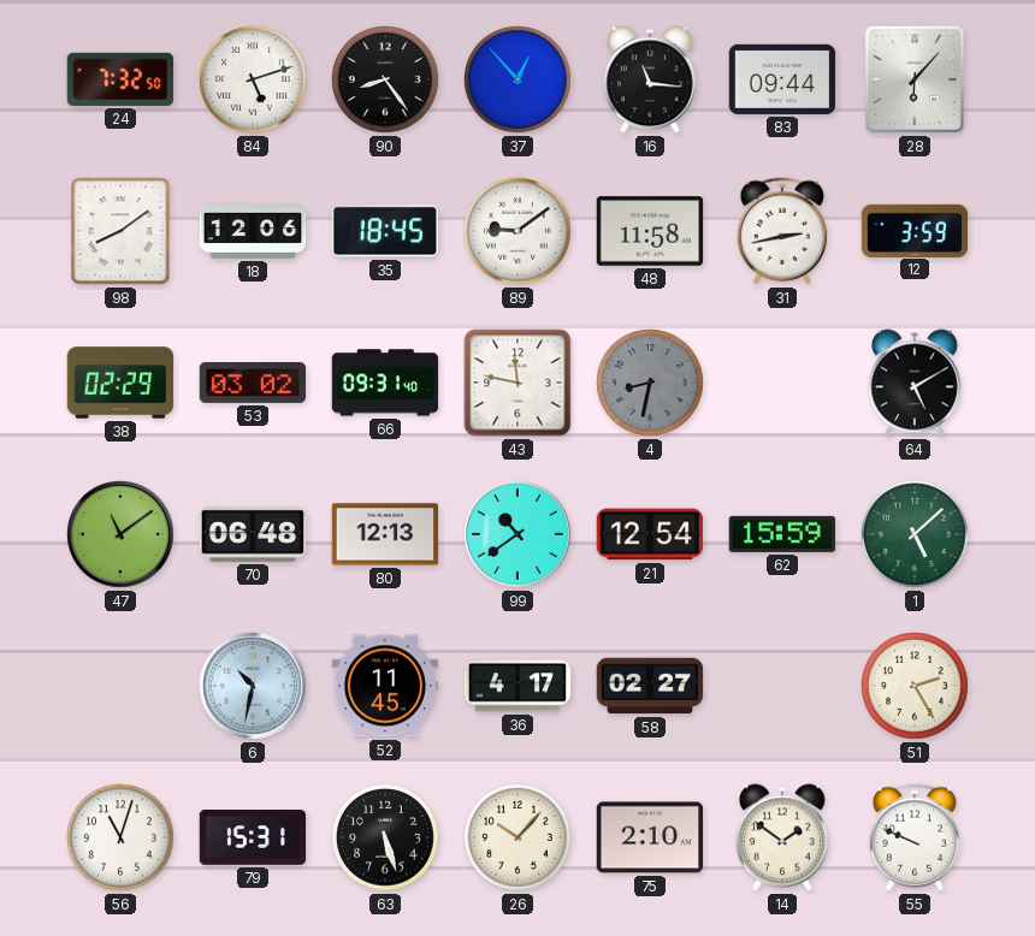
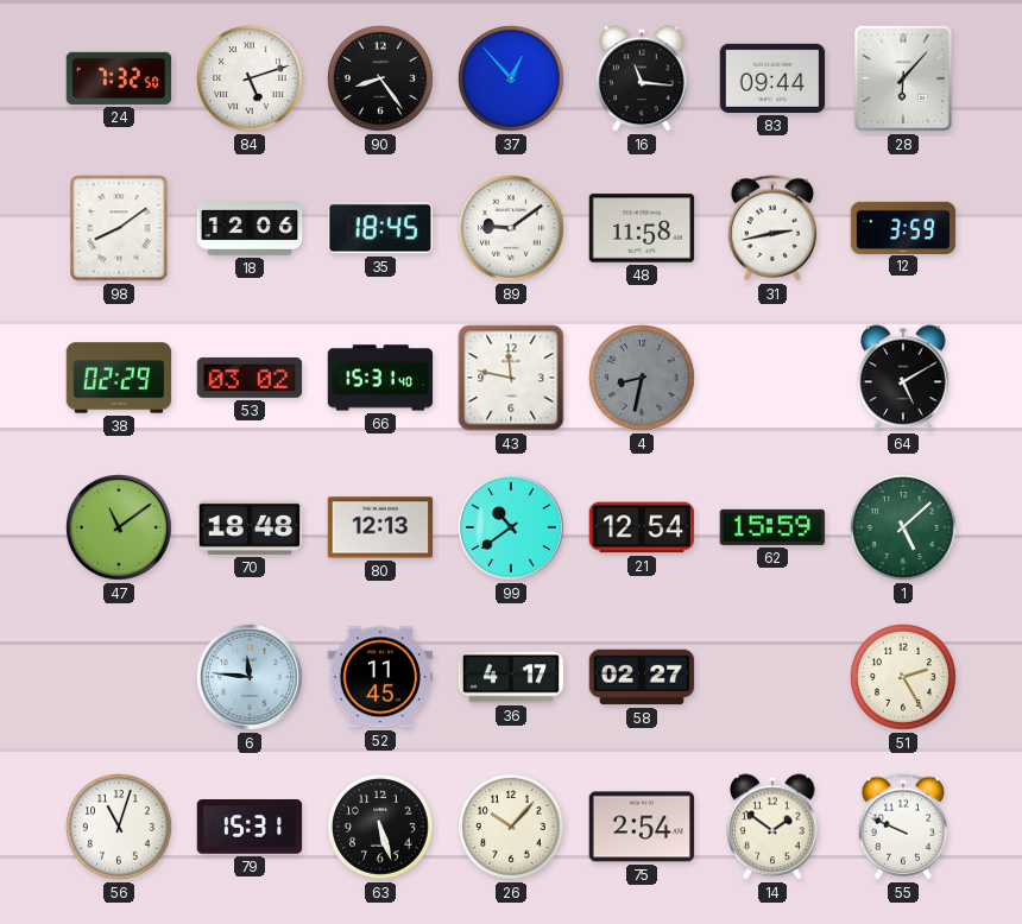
66: 09:31 -> 15:31 (380, 378)
70: 06:48 -> 18:48 (250, 527)
6: 10:32 -> 11:46 (251, 678)
75: 2:10 -> 2:54 (642, 827)
